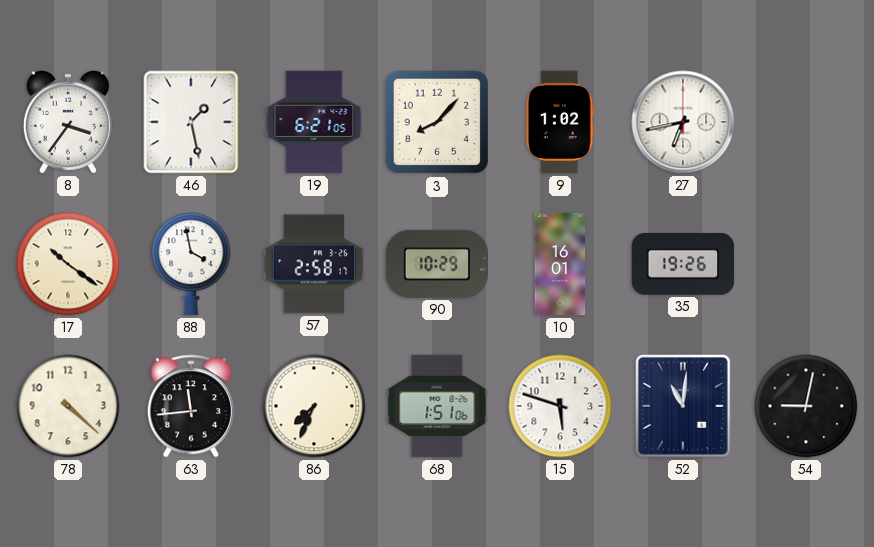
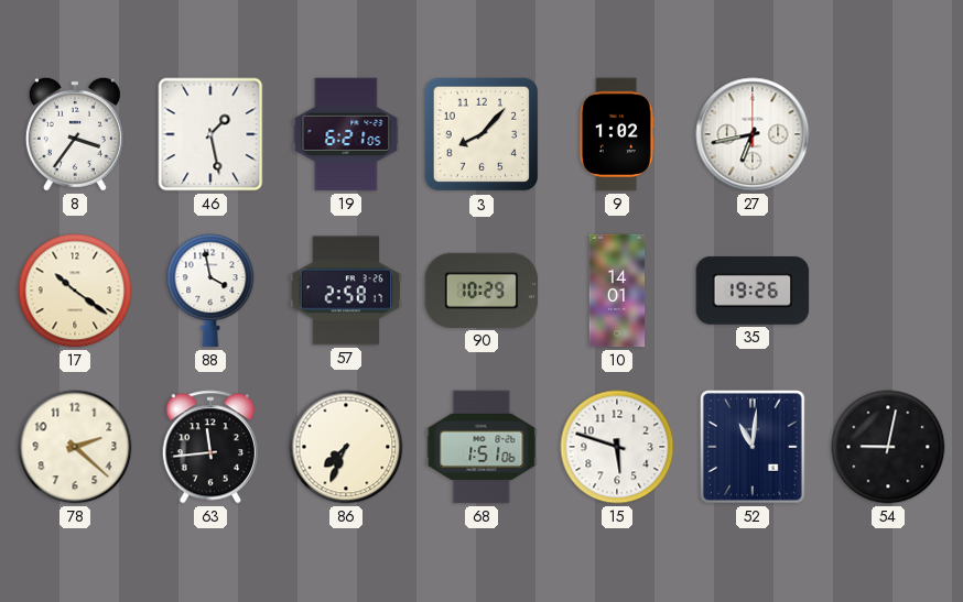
10: 16:01 -> 14:01 (617, 291)
78: 4:22 -> 2:22 (75, 447)
